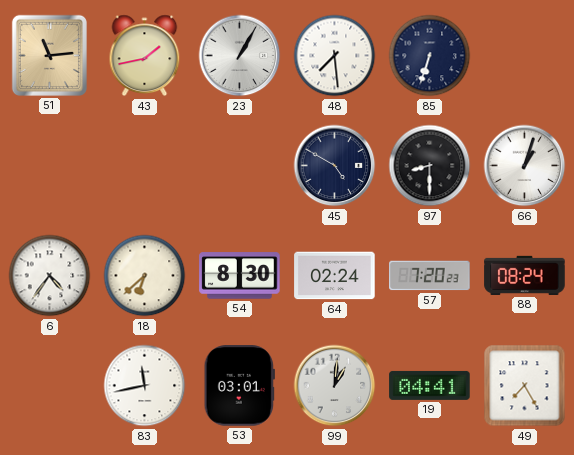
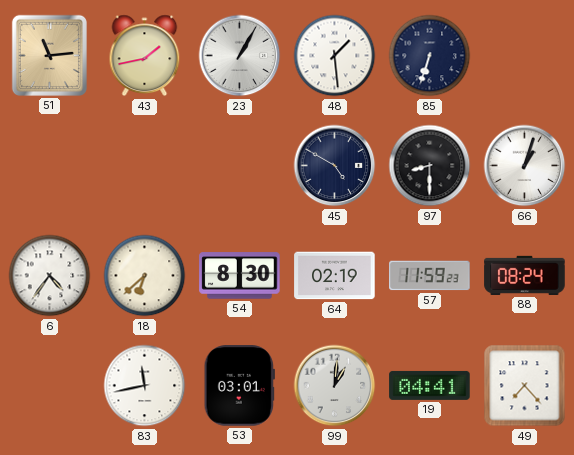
48: 7:29 -> 1:29 (335, 56)
64: 02:24 -> 02:19 (335, 276)
57: 7:20 -> 11:59 (430, 276)
49: 7:25 -> 7:23 (525, 386)
